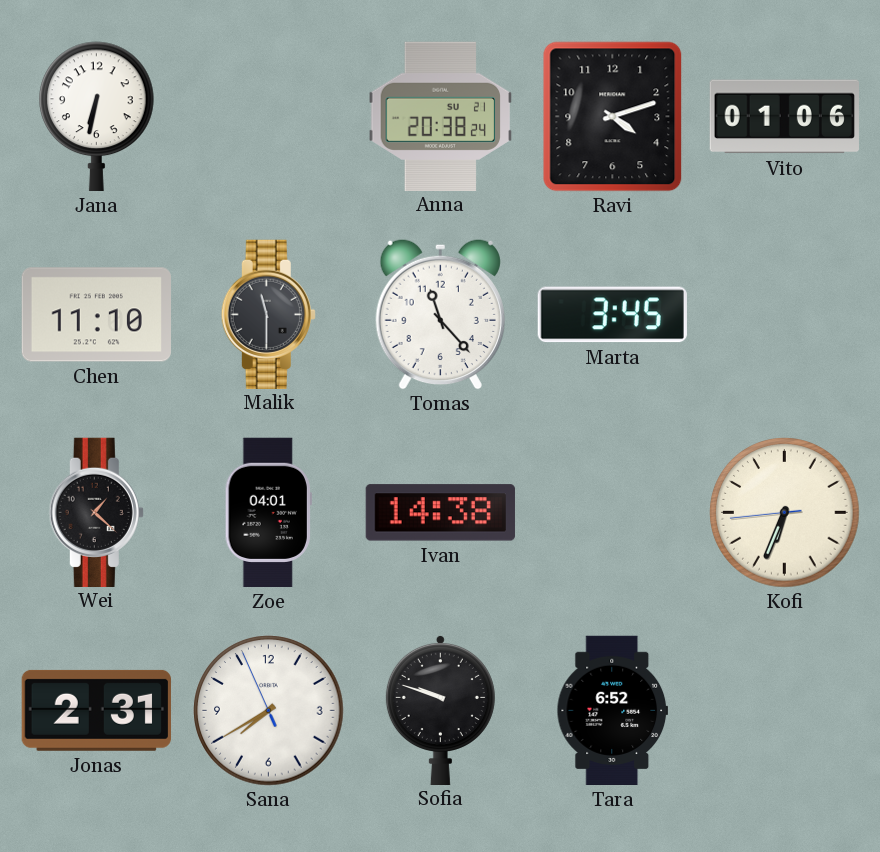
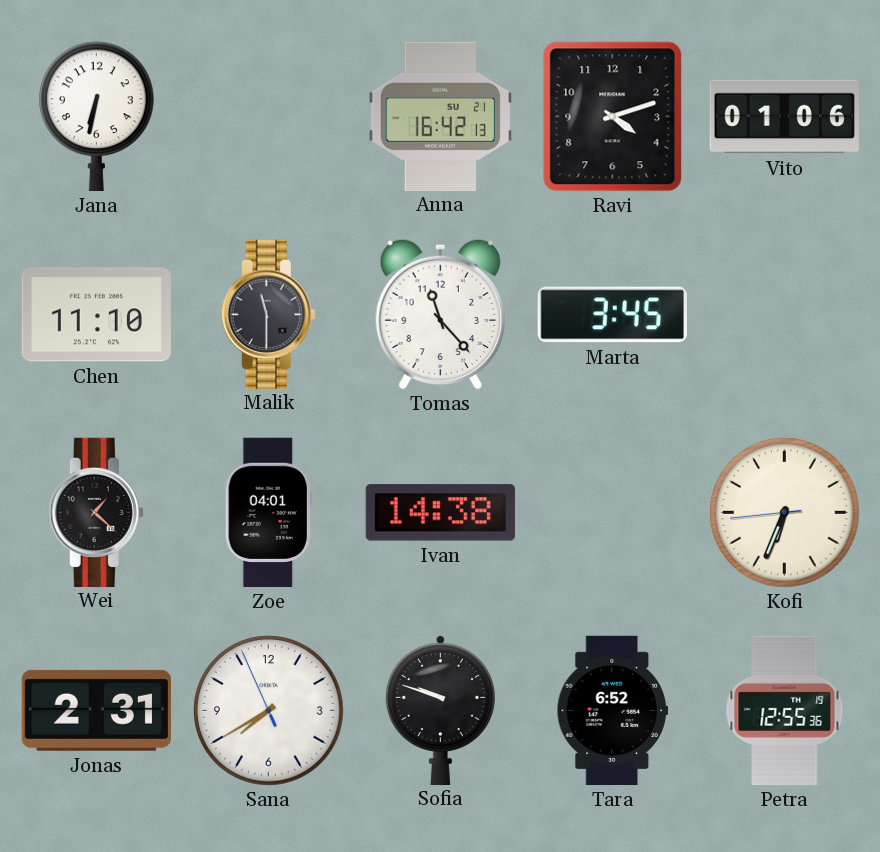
Anna: 20:38 -> 16:42 (441, 116)
Petra: none -> 12:55 (785, 711)
